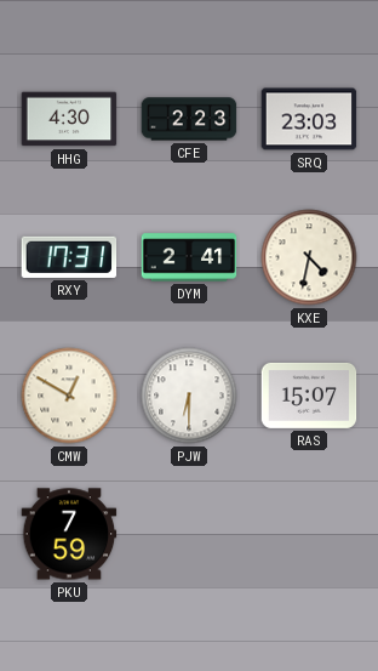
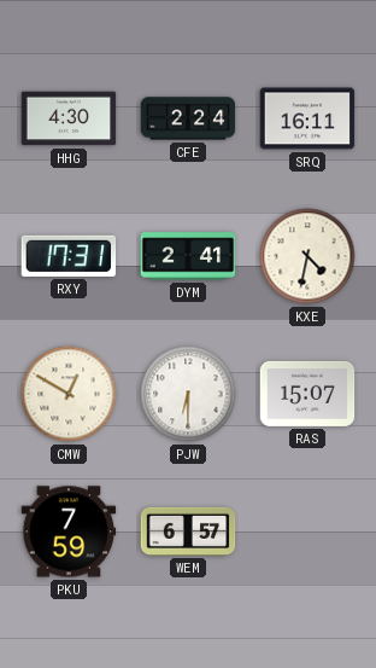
CFE: 2:23 -> 2:24 (188, 118)
SRQ: 23:03 -> 16:11 (307, 118)
WEM: none -> 6:57 (188, 532)
